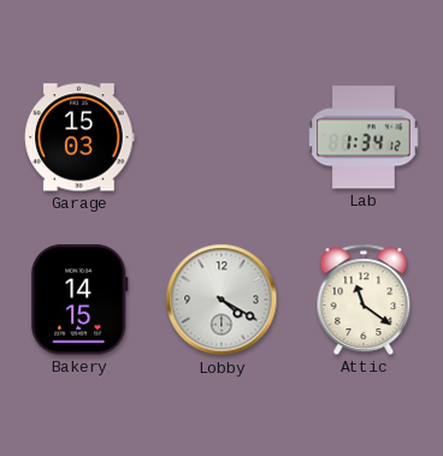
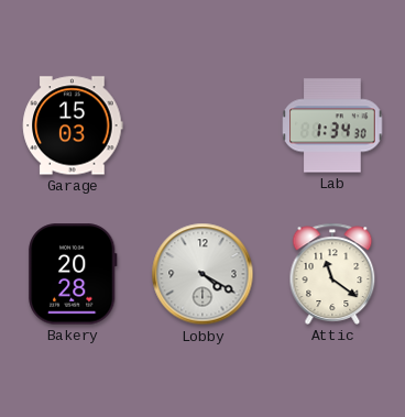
Lab: 1:34:12 -> 1:34:30 (332, 125)
Bakery: 14:15 -> 20:28 (74, 274)
